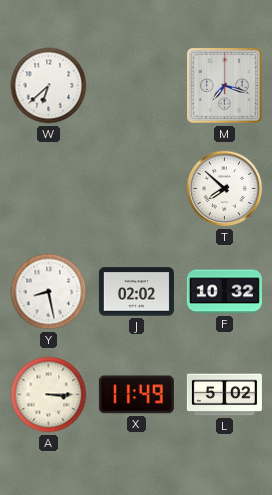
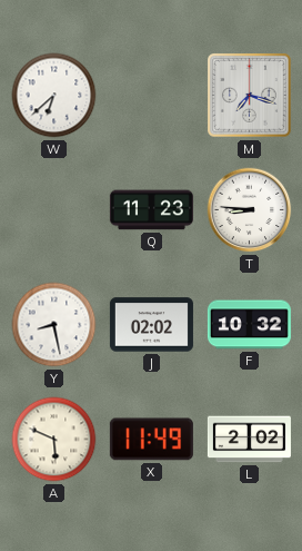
Q: none -> 11:23 (151, 210)
T: 7:52 -> 8:46 (250, 210)
A: 3:15 -> 5:49 (54, 440)
L: 5:02 -> 2:02 (249, 440)
